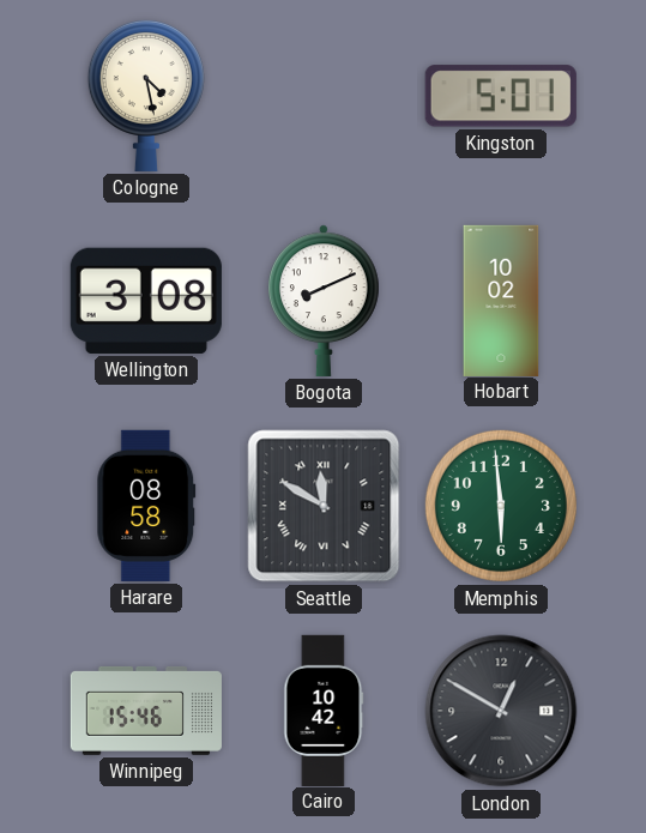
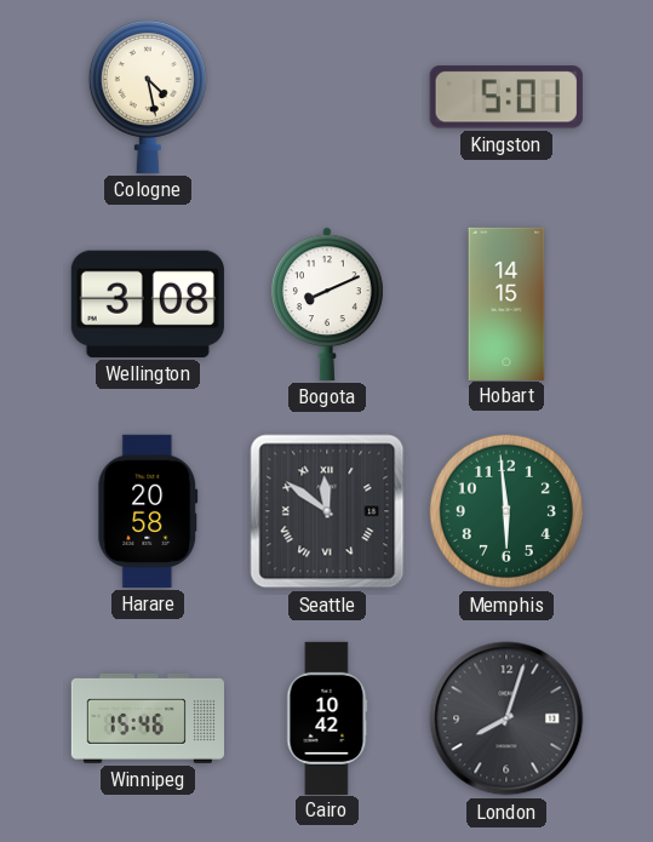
Hobart: 10:02 -> 14:15 (506, 303)
Harare: 08:58 -> 20:58 (148, 511)
Seattle: 11:50 -> 11:51 (327, 511)
London: 12:50 -> 8:03 (506, 718)
